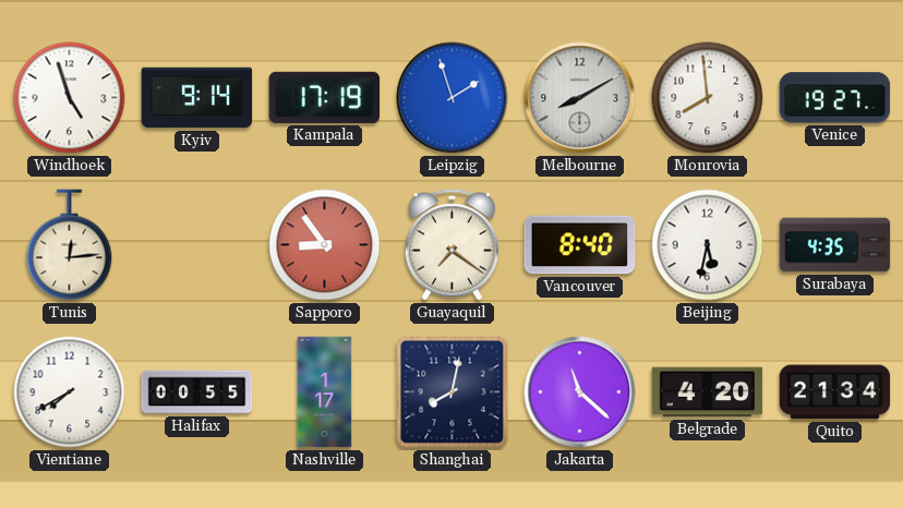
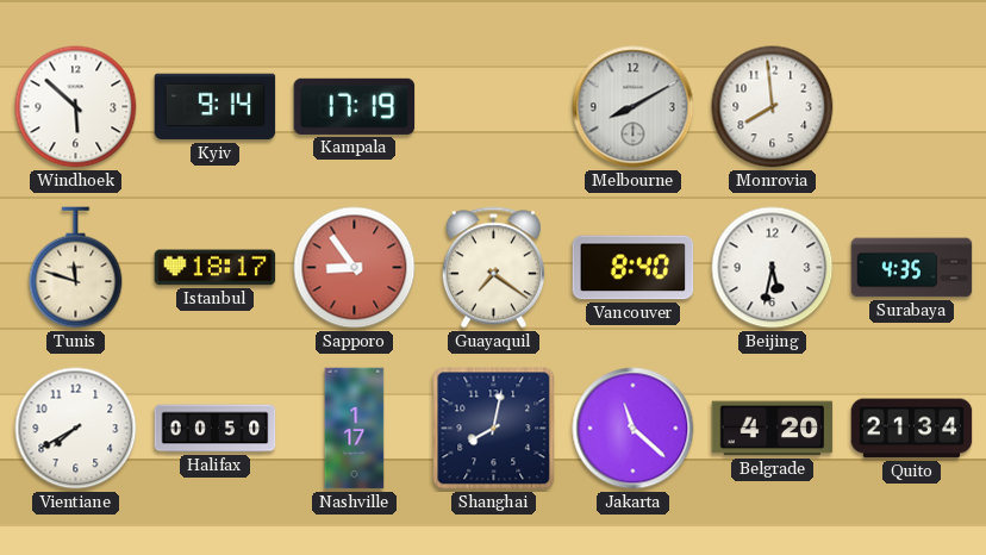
Windhoek: 4:57 -> 5:52 (76, 107)
Leipzig: 1:57 -> none (453, 98)
Venice: 19:27 -> none (835, 98)
Tunis: 12:14 -> 11:48 (76, 268)
Istanbul: none -> 18:17 (216, 268)
Halifax: 00:55 -> 00:50 (216, 429)
